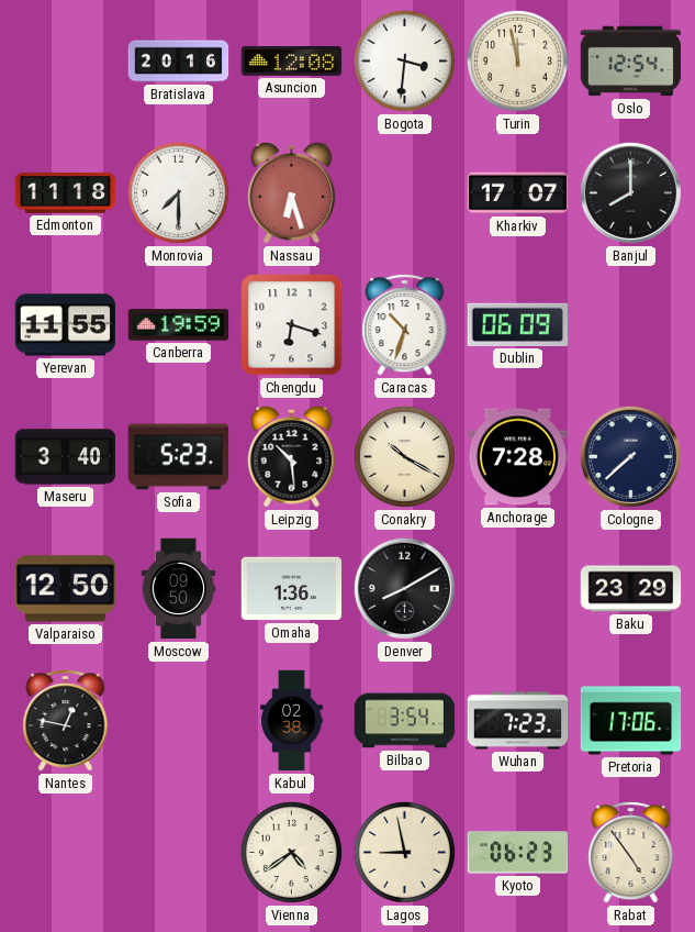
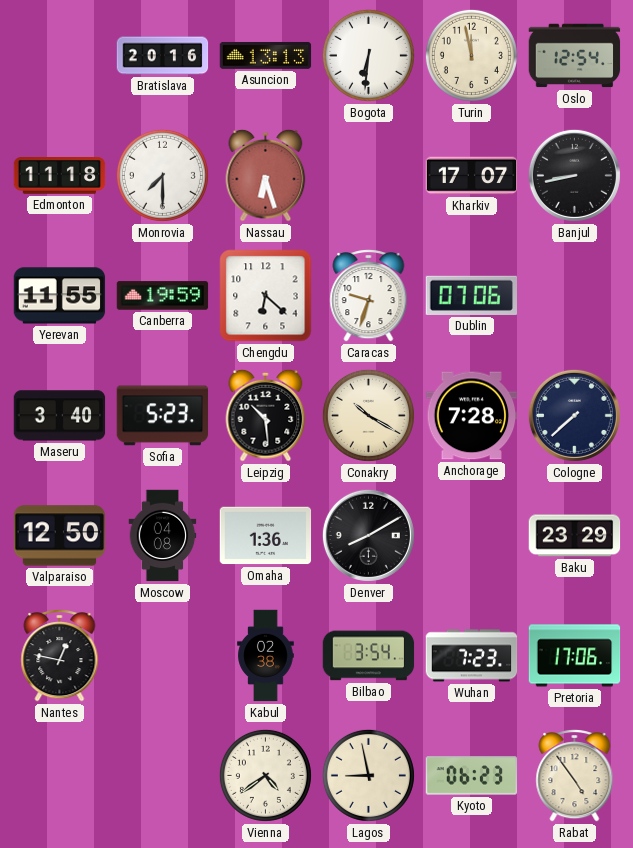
Asuncion: 12:08 -> 13:13 (266, 55)
Bogota: 3:31 -> 6:31 (368, 55)
Banjul: 8:00 -> 8:43 (574, 175)
Chengdu: 6:18 -> 6:22 (266, 296)
Caracas: 10:33 -> 9:33 (369, 296)
Dublin: 06:09 -> 07:06 (471, 295)
Moscow: 09:50 -> 04:08 (163, 536)
